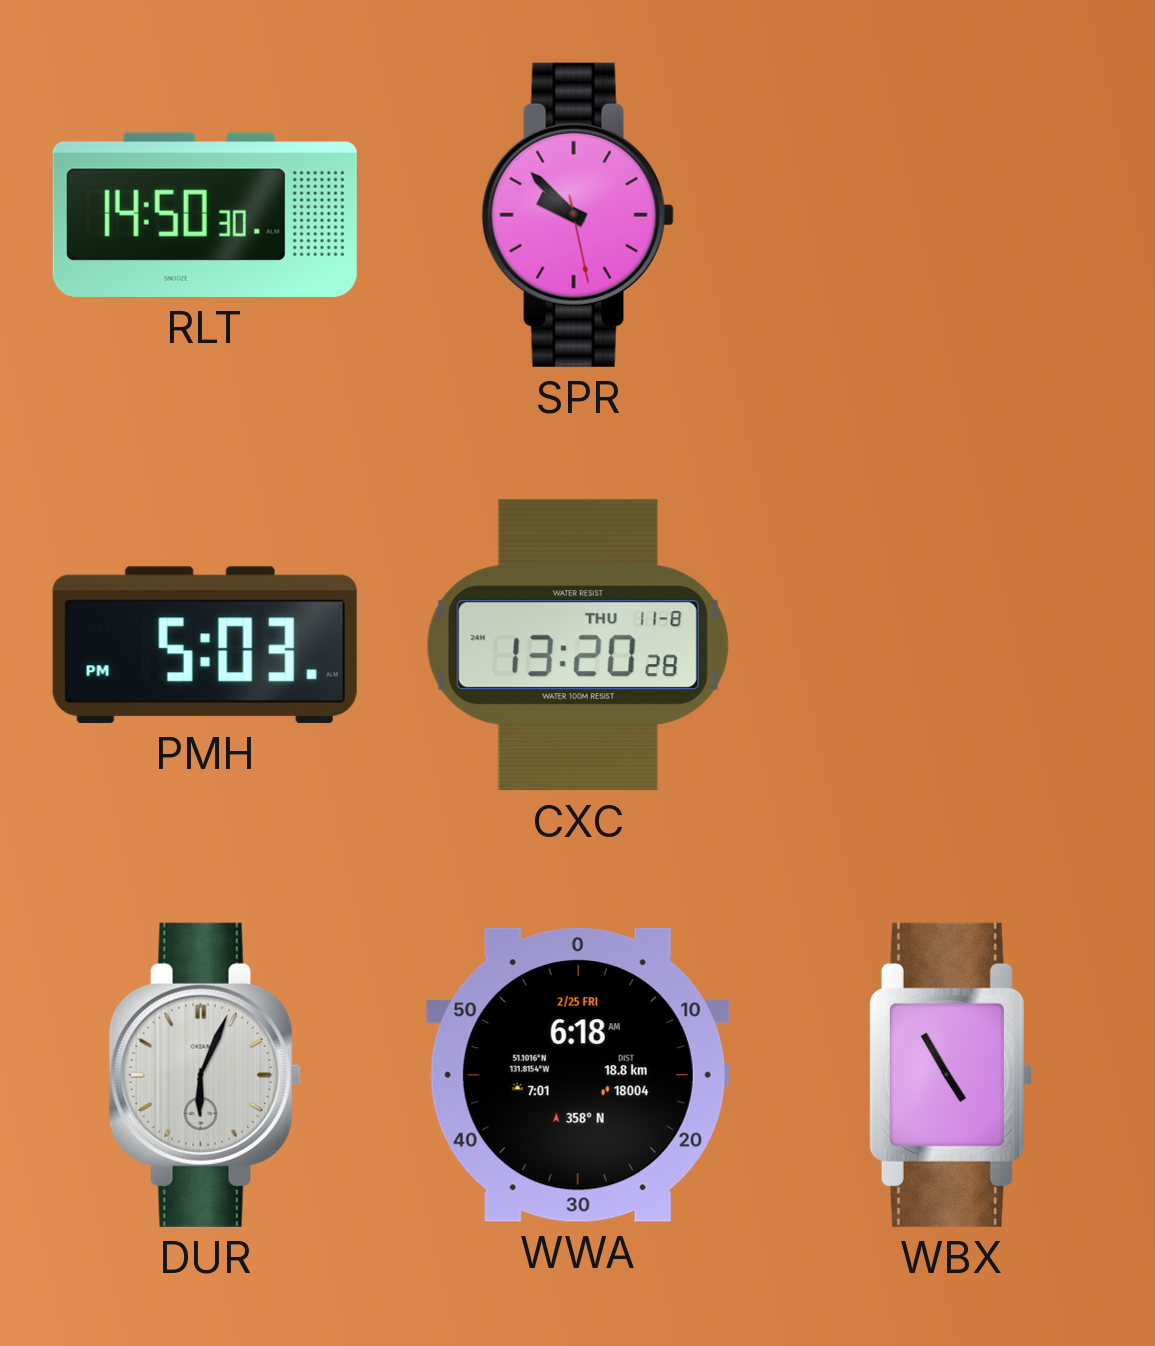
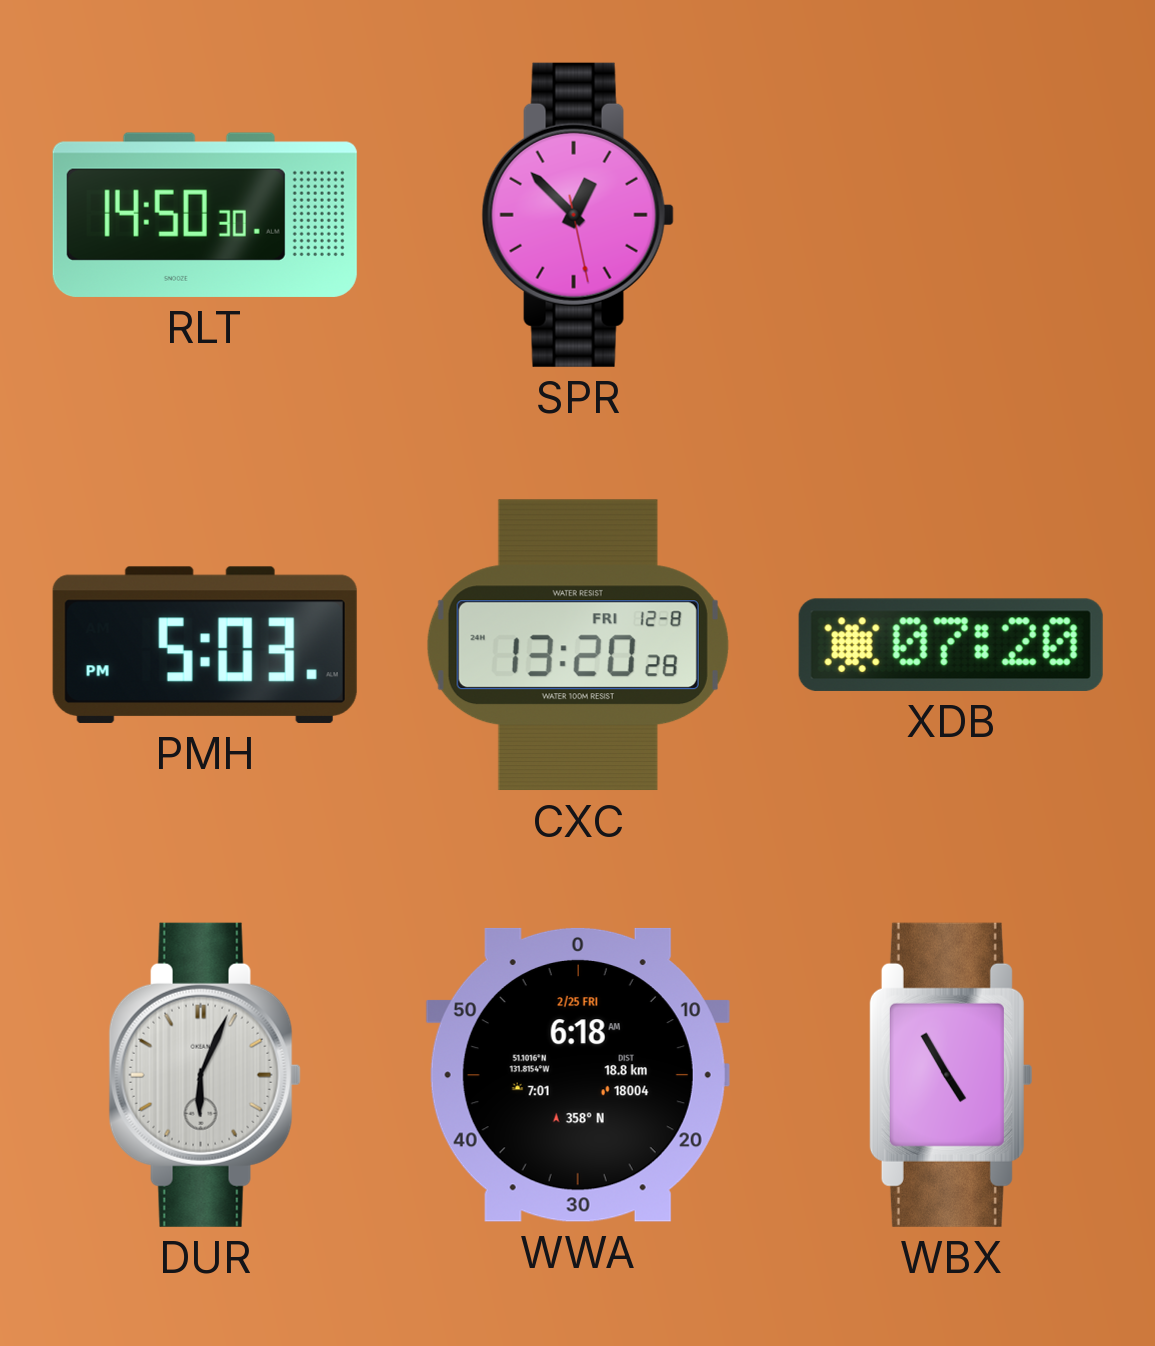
SPR: 9:52 -> 12:52 (578, 215)
CXC date: THU 11-8 -> FRI 12-8 (578, 645)
XDB: none -> 07:20 (951, 645)
